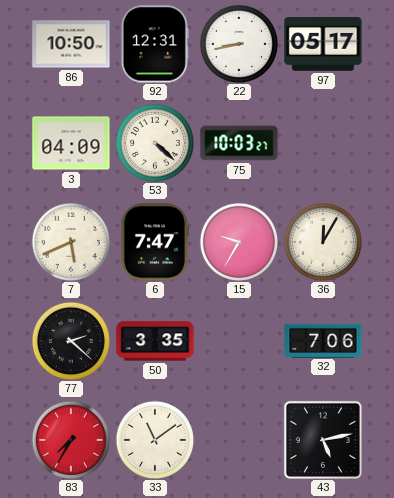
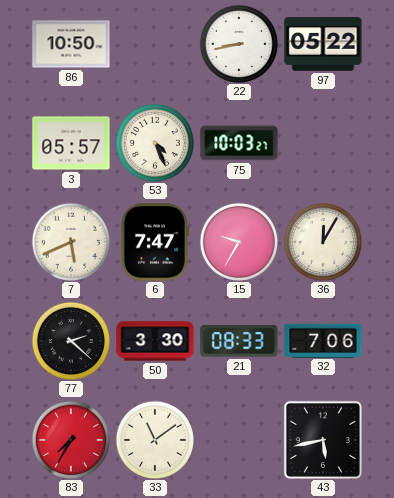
92: 12:31 -> none (155, 44)
97: 05:17 -> 05:22 (323, 44)
3: 04:09 -> 05:57 (71, 143)
53: 4:22 -> 4:26 (154, 142)
50: 3:35 -> 3:30 (155, 341)
21: none -> 08:33 (239, 341)
43: 5:13 -> 5:43 (323, 440)
